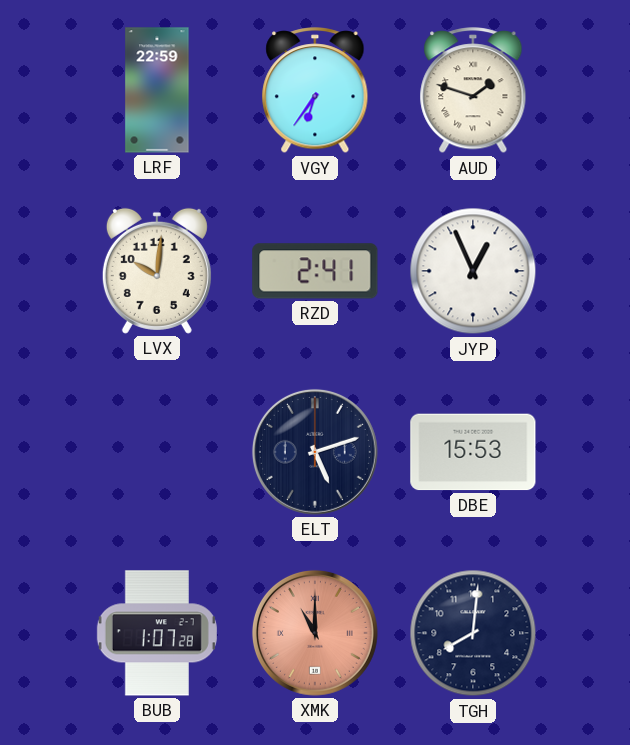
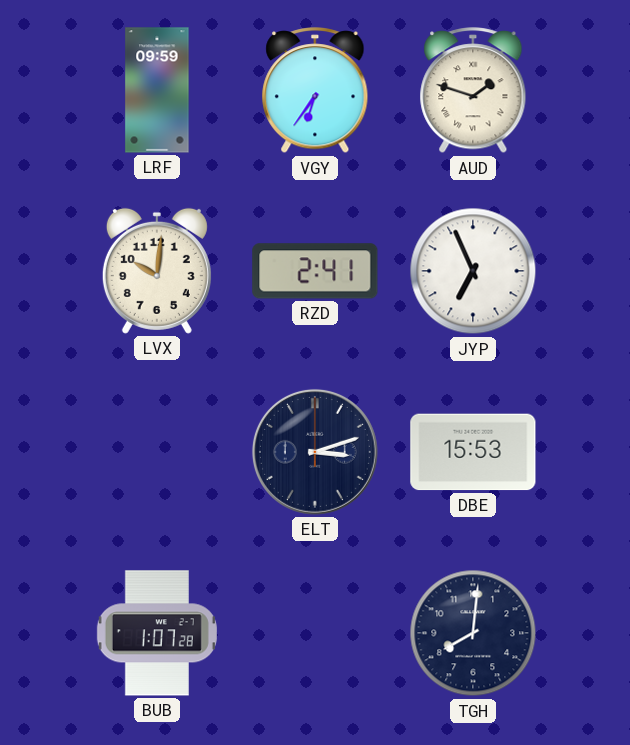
LRF: 22:59 -> 09:59 (157, 90)
JYP: 12:56 -> 6:56 (473, 271)
ELT: 5:12 -> 3:12 (315, 452)
XMK: 11:00 -> none (315, 633)
